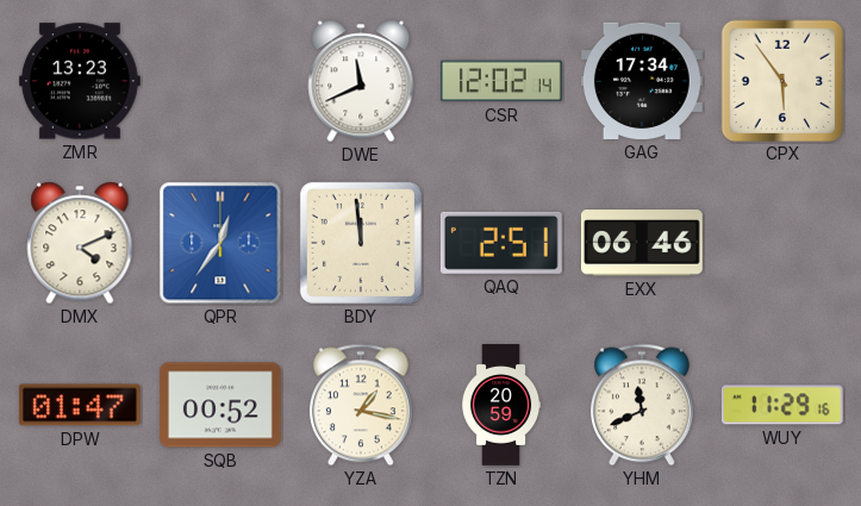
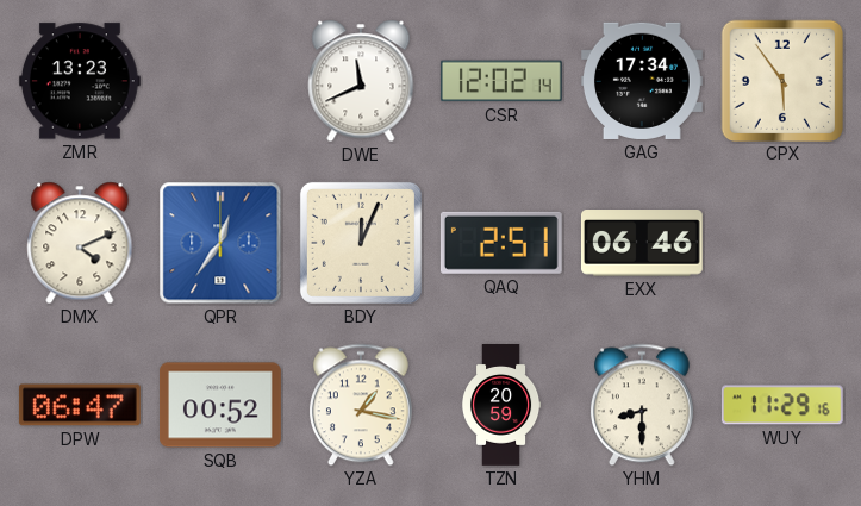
BDY: 11:59 -> 12:04 (361, 243)
DPW: 01:47 -> 06:47 (80, 405)
YHM: 11:41 -> 8:30 (642, 405)
